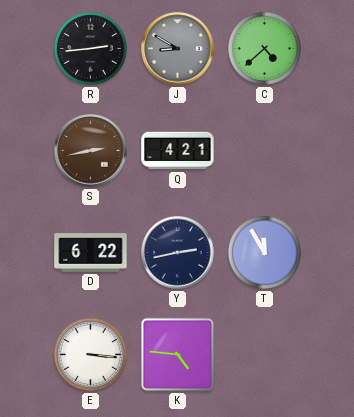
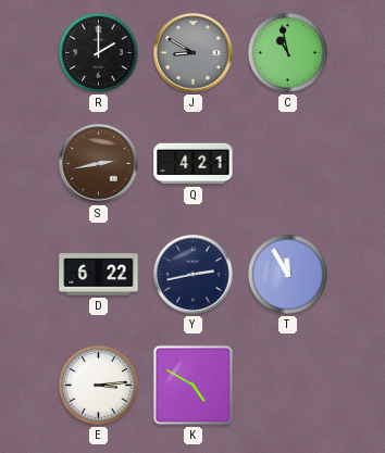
R: 2:44 -> 2:00 (98, 52)
C: 4:38 -> 10:58 (287, 52)
E: 3:16 -> 3:14 (98, 385)
K: 4:46 -> 4:50 (192, 385)
